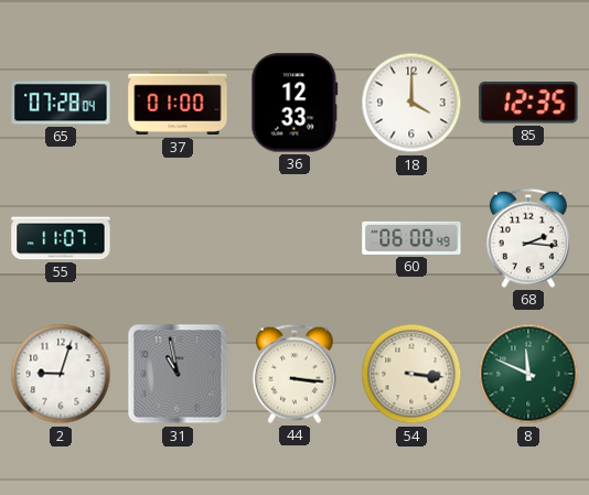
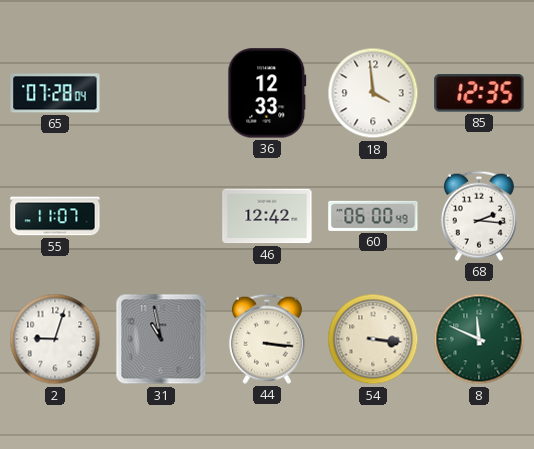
37: 01:00 -> none (178, 103)
18: 4:00 -> 3:59 (373, 93)
46: none -> 12:42 (267, 216)
